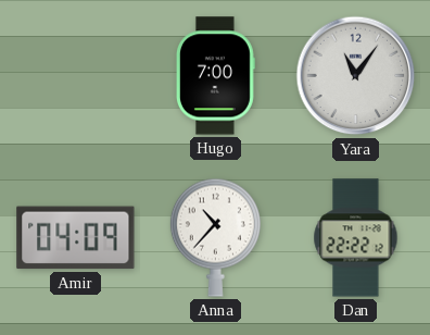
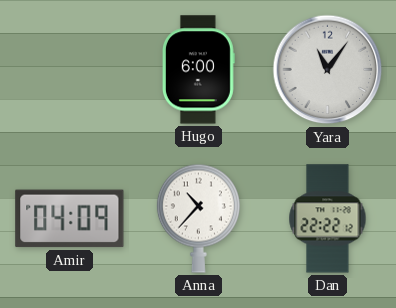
Hugo: 7:00 -> 6:00 (198, 70)
